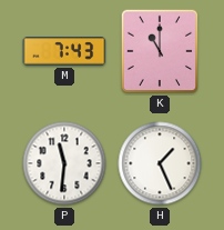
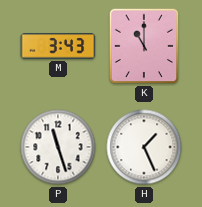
M: 7:43 -> 3:43 (58, 46)
P: 11:31 -> 11:27 (58, 147)
